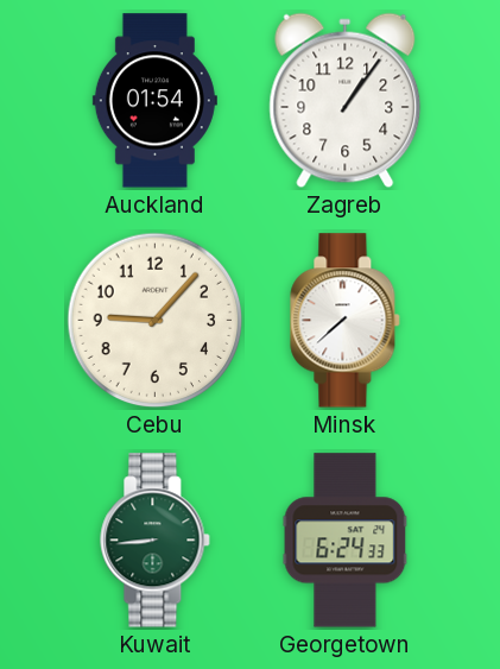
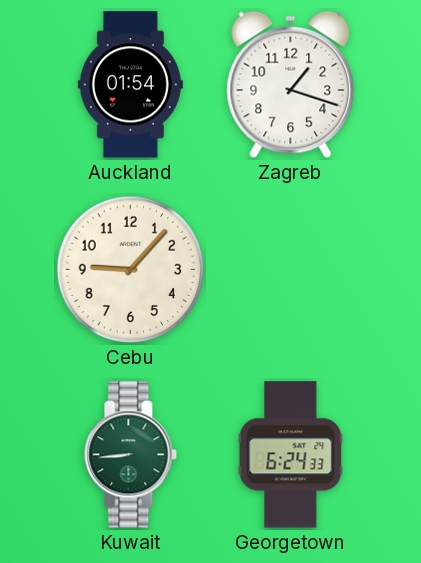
Zagreb: 1:06 -> 1:18 (291, 85)
Minsk: 7:38 -> none (346, 321)
